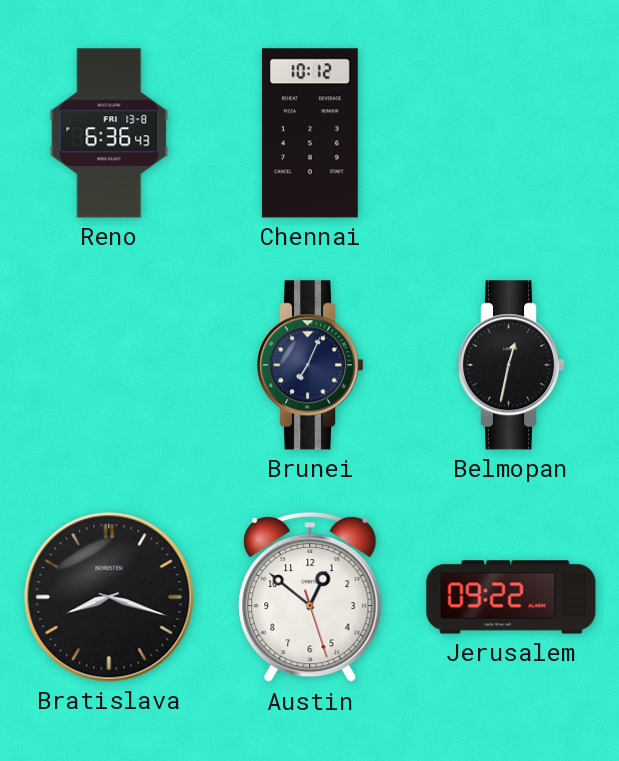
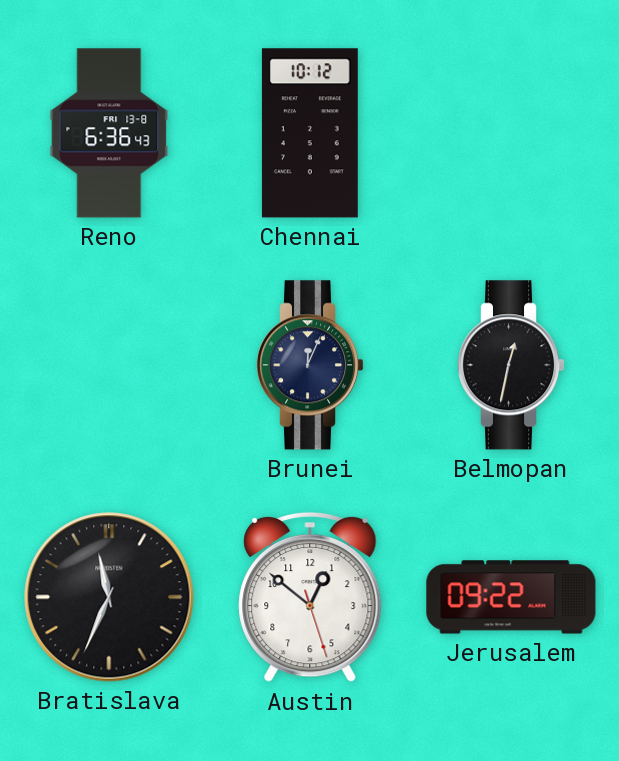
Brunei: 7:04 -> 12:04 (311, 365)
Bratislava: 8:18 -> 11:34 (109, 597)
